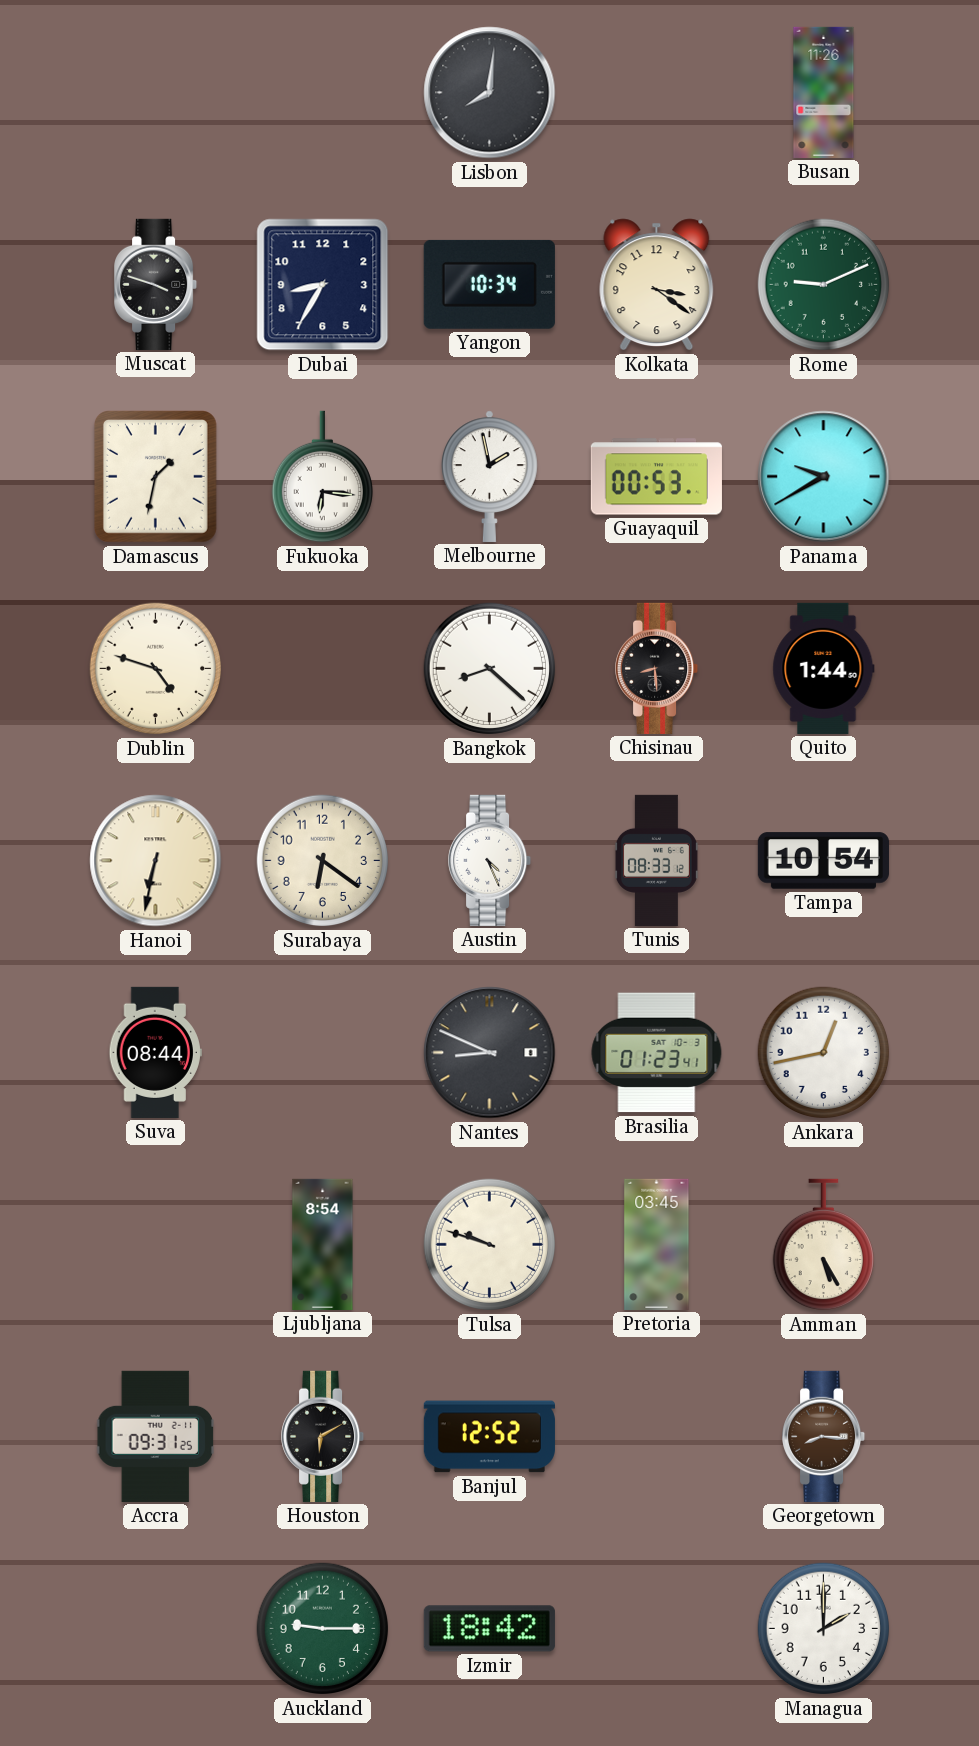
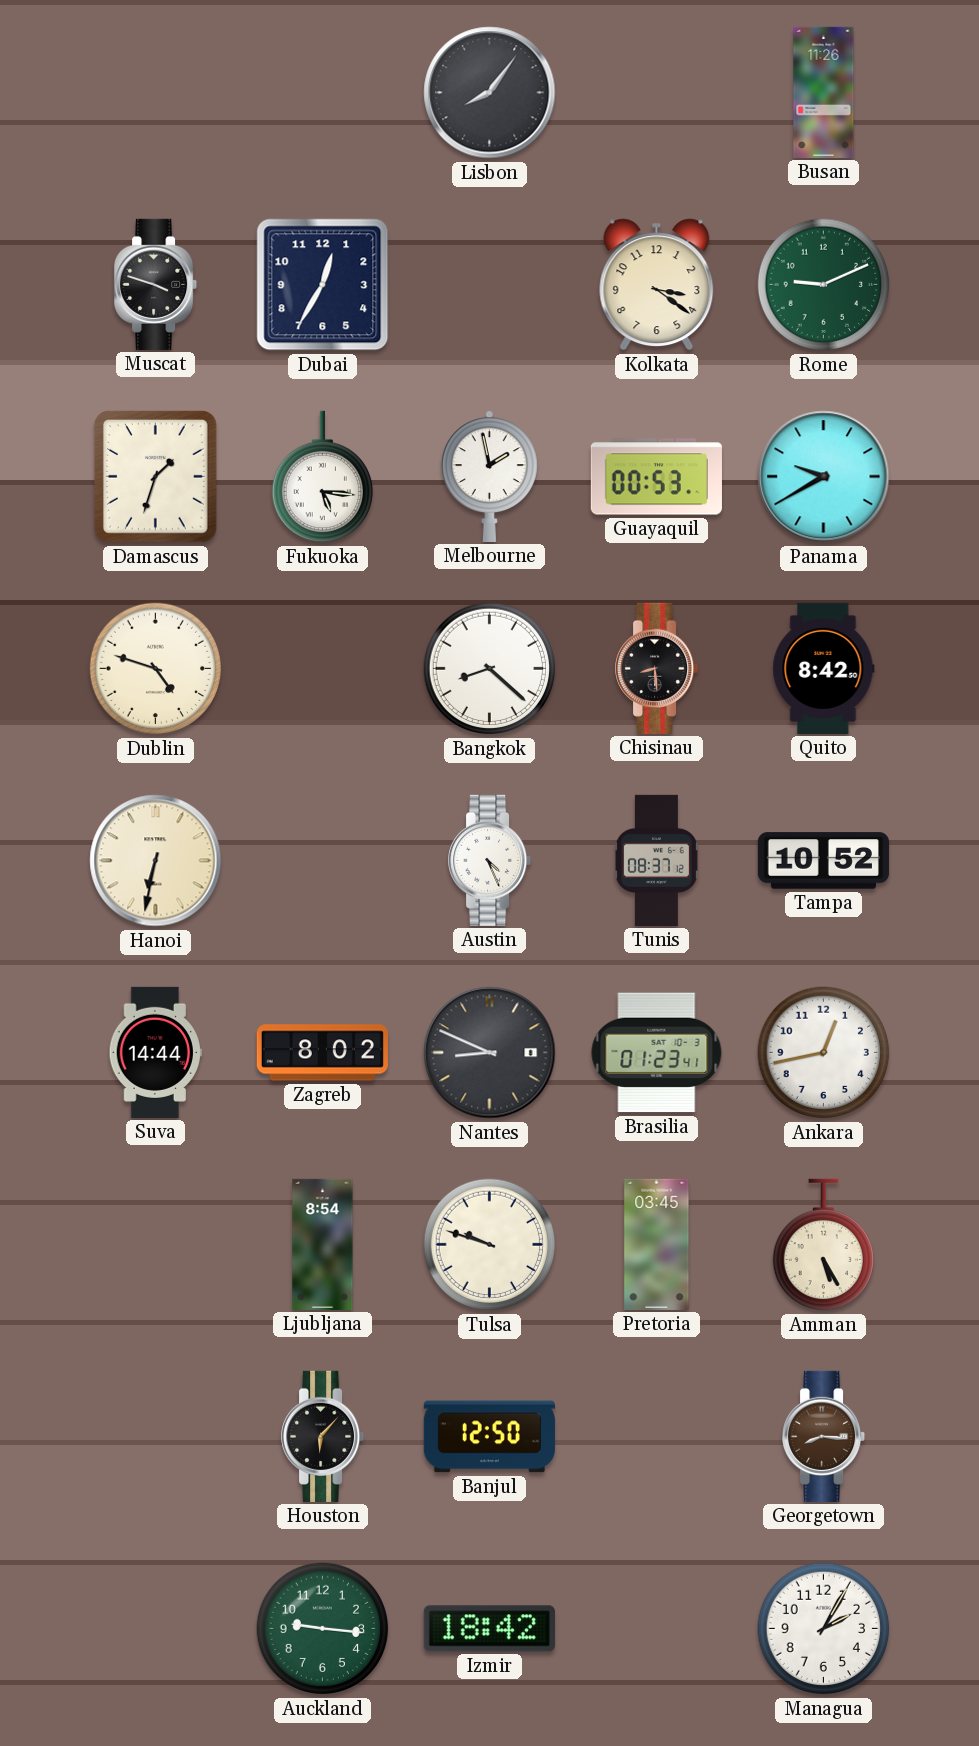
Lisbon: 8:01 -> 8:06 (490, 93)
Dubai: 8:35 -> 12:35 (323, 285)
Yangon: 10:34 -> none (489, 284)
Damascus: 1:32 -> 1:33 (155, 477)
Fukuoka: 6:16 -> 5:16 (322, 477)
Quito: 1:44 -> 8:42 (824, 668)
Surabaya: 6:21 -> none (323, 861)
Tunis: 08:33 -> 08:37 (656, 860)
Tampa: 10:54 -> 10:52 (823, 861)
Suva: 08:44 -> 14:44 (155, 1052)
Zagreb: none -> 8:02 (322, 1053)
Accra: 09:31 -> none (155, 1436)
Houston: 6:10 -> 6:07 (323, 1436)
Banjul: 12:52 -> 12:50 (489, 1437)
Auckland: 9:15 -> 9:16 (323, 1629)
Managua: 2:00 -> 2:05 (824, 1629)
